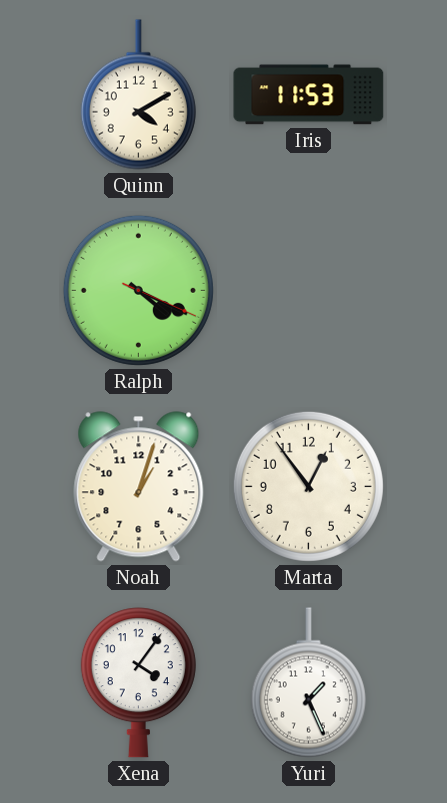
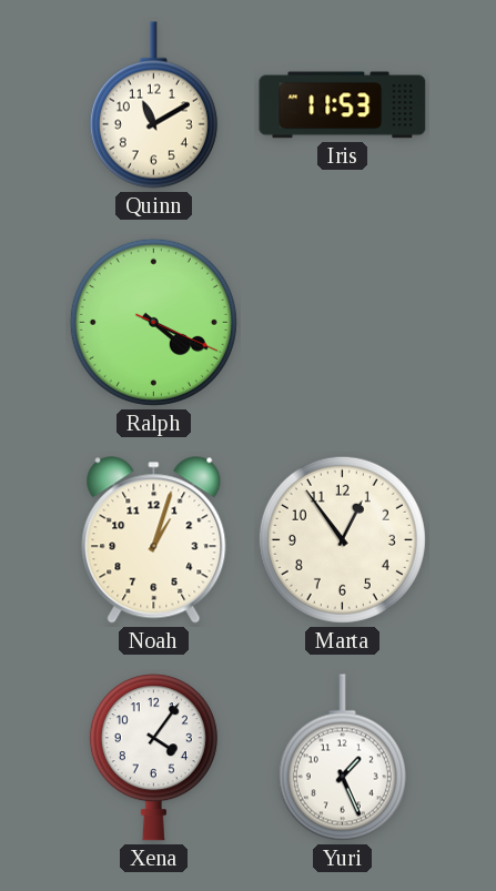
Quinn: 4:10 -> 11:10 (153, 105)
